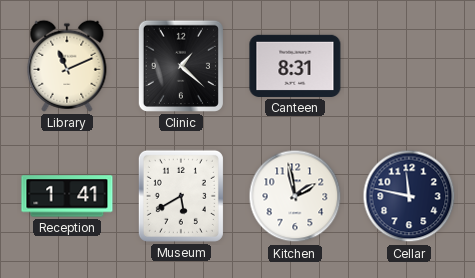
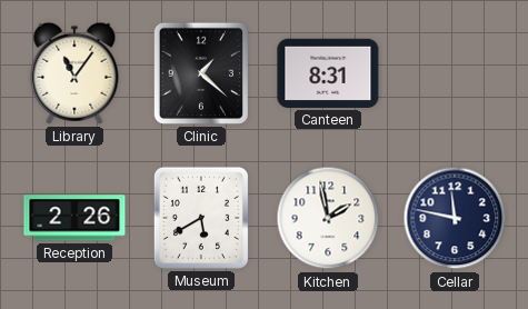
Library: 11:11 -> 11:06 (74, 73)
Reception: 1:41 -> 2:26 (74, 218)
